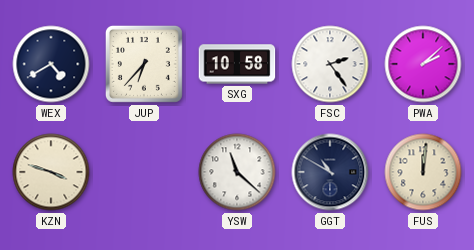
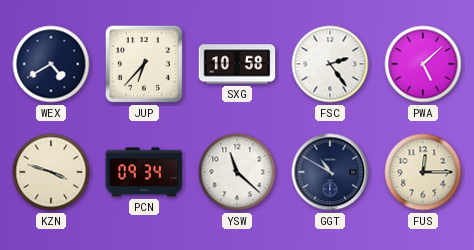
PWA: 2:08 -> 5:08 (423, 64)
PCN: none -> 09:34 (144, 172)
FUS: 12:01 -> 12:15 (423, 172)
